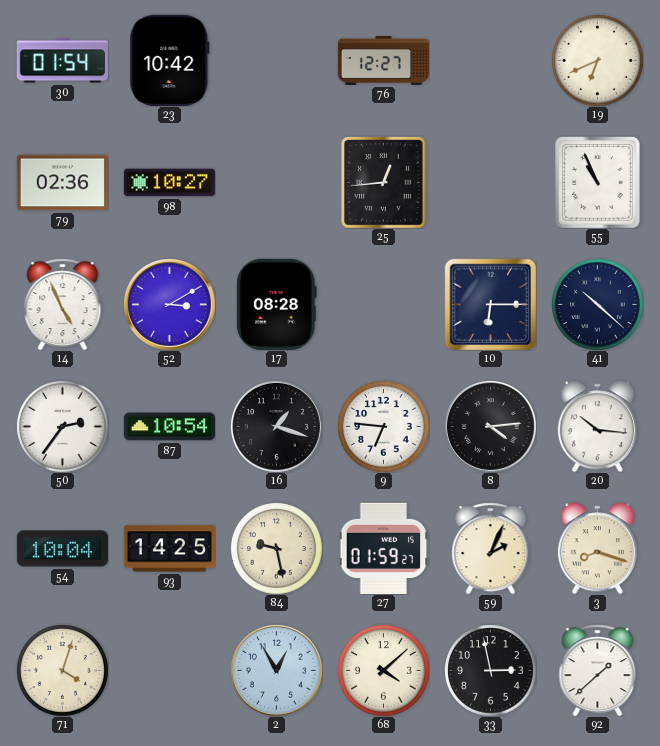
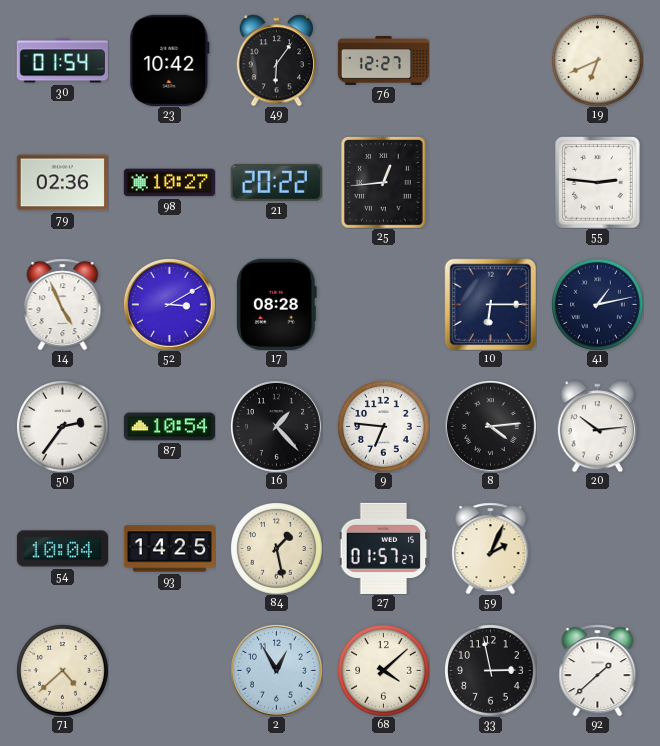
49: none -> 6:06 (276, 60)
21: none -> 20:22 (276, 182)
55: 10:56 -> 2:46 (598, 183)
41: 10:22 -> 1:13 (598, 305)
16: 1:18 -> 1:23 (276, 426)
20: 10:16 -> 10:14 (597, 426)
84: 9:28 -> 1:28 (277, 549)
27: 01:59 -> 01:57 (384, 548)
3: 8:18 -> none (597, 548)
71: 4:03 -> 4:38 (63, 671)
